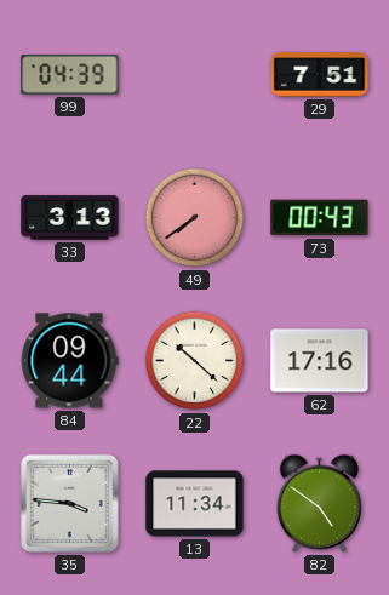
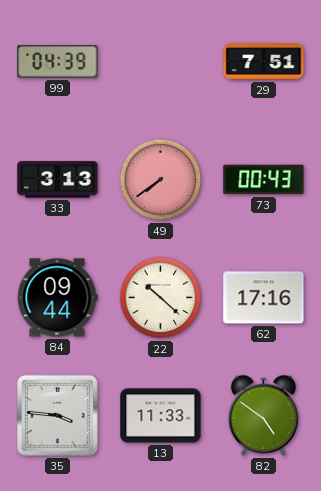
13: 11:34 -> 11:33 (161, 416)
